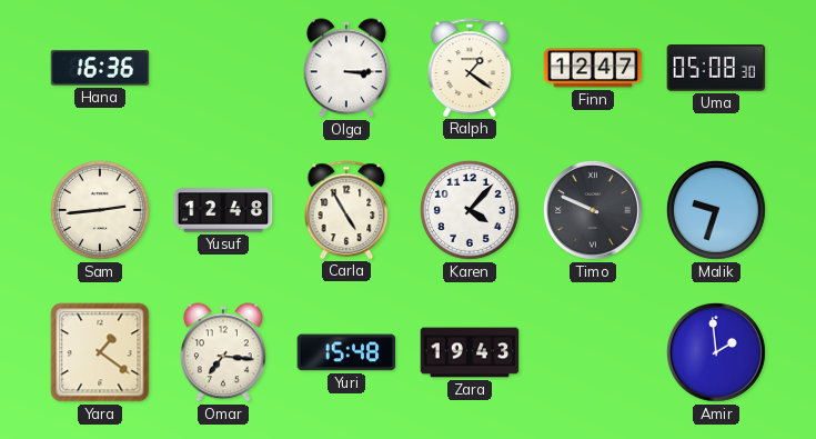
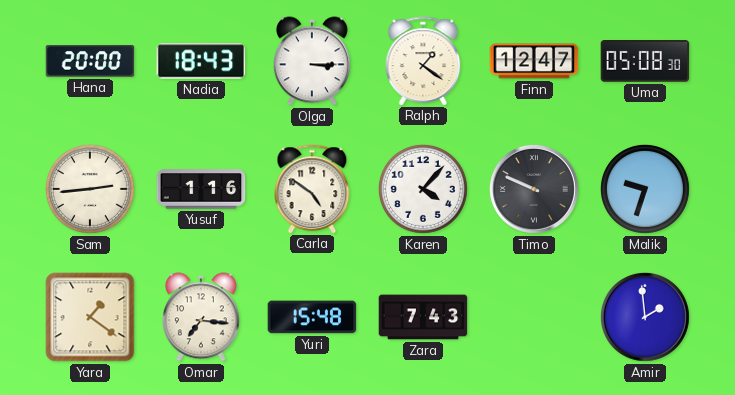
Hana: 16:36 -> 20:00 (90, 61)
Nadia: none -> 18:43 (201, 61)
Yusuf: 12:48 -> 1:16 (201, 189)
Carla: 4:55 -> 4:51 (312, 189)
Zara: 19:43 -> 7:43 (423, 317)
